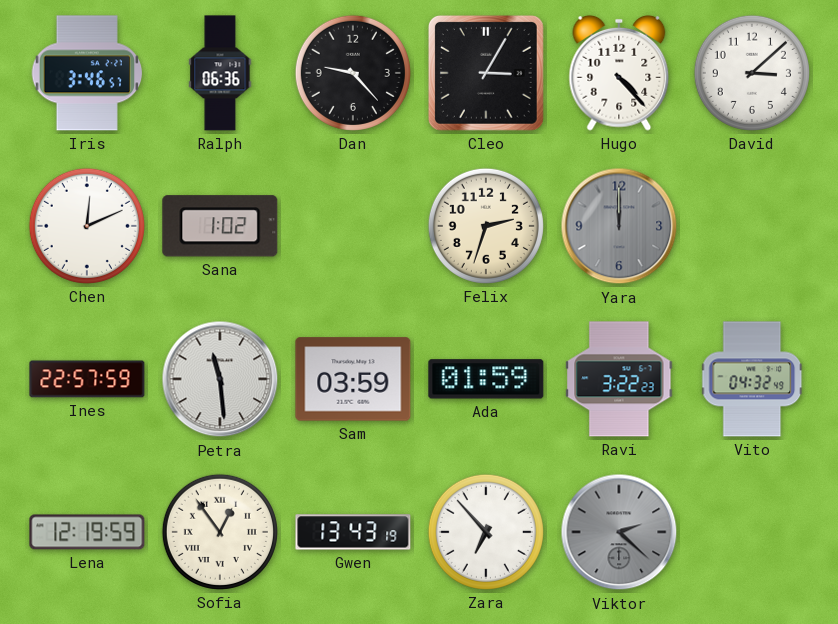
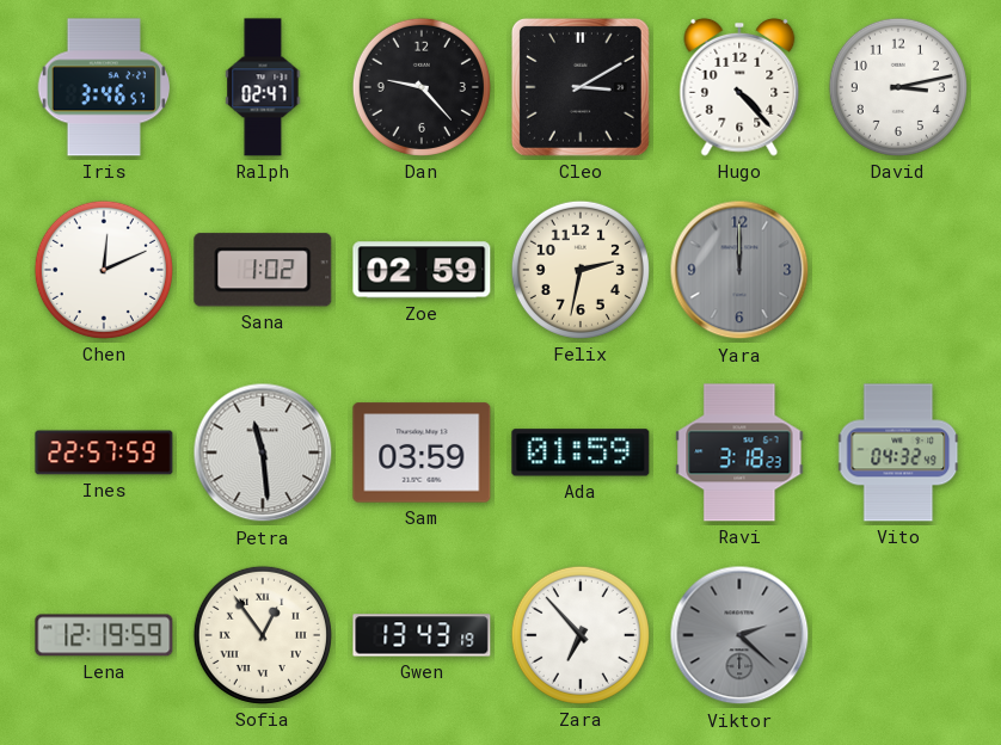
Ralph: 06:36 -> 02:47 (263, 87)
Cleo: 3:05 -> 3:10 (581, 87)
David: 3:08 -> 3:13 (898, 87)
Zoe: none -> 02:59 (422, 270)
Felix: 2:33 -> 2:32 (581, 270)
Ravi: 3:22 -> 3:18 (739, 452)
